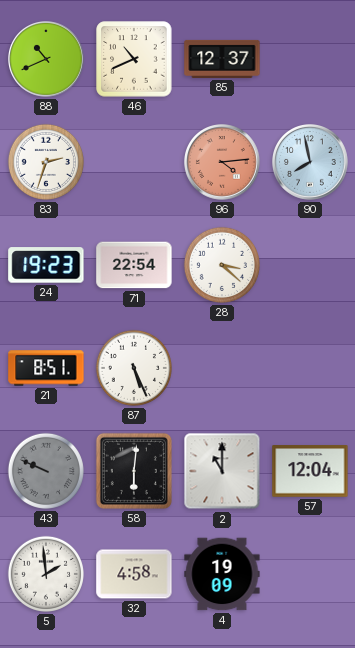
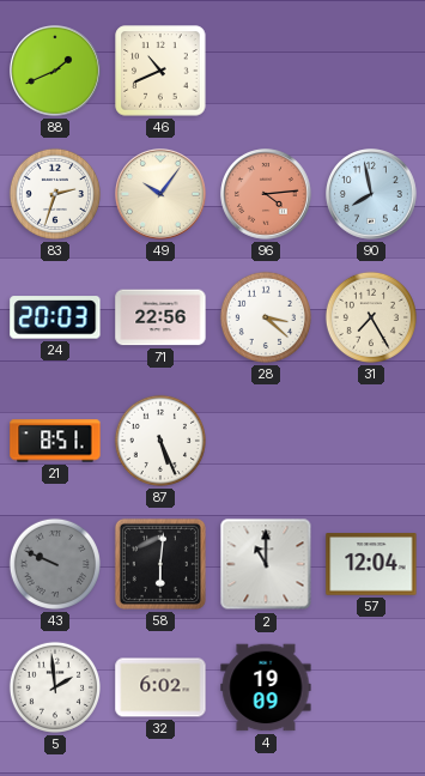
88: 10:41 -> 1:41 (56, 72)
85: 12:37 -> none (222, 59)
49: none -> 10:06 (162, 195)
24: 19:23 -> 20:03 (55, 317)
71: 22:54 -> 22:56 (160, 317)
31: none -> 7:25 (371, 317)
32: 4:58 -> 6:02 (160, 687)
